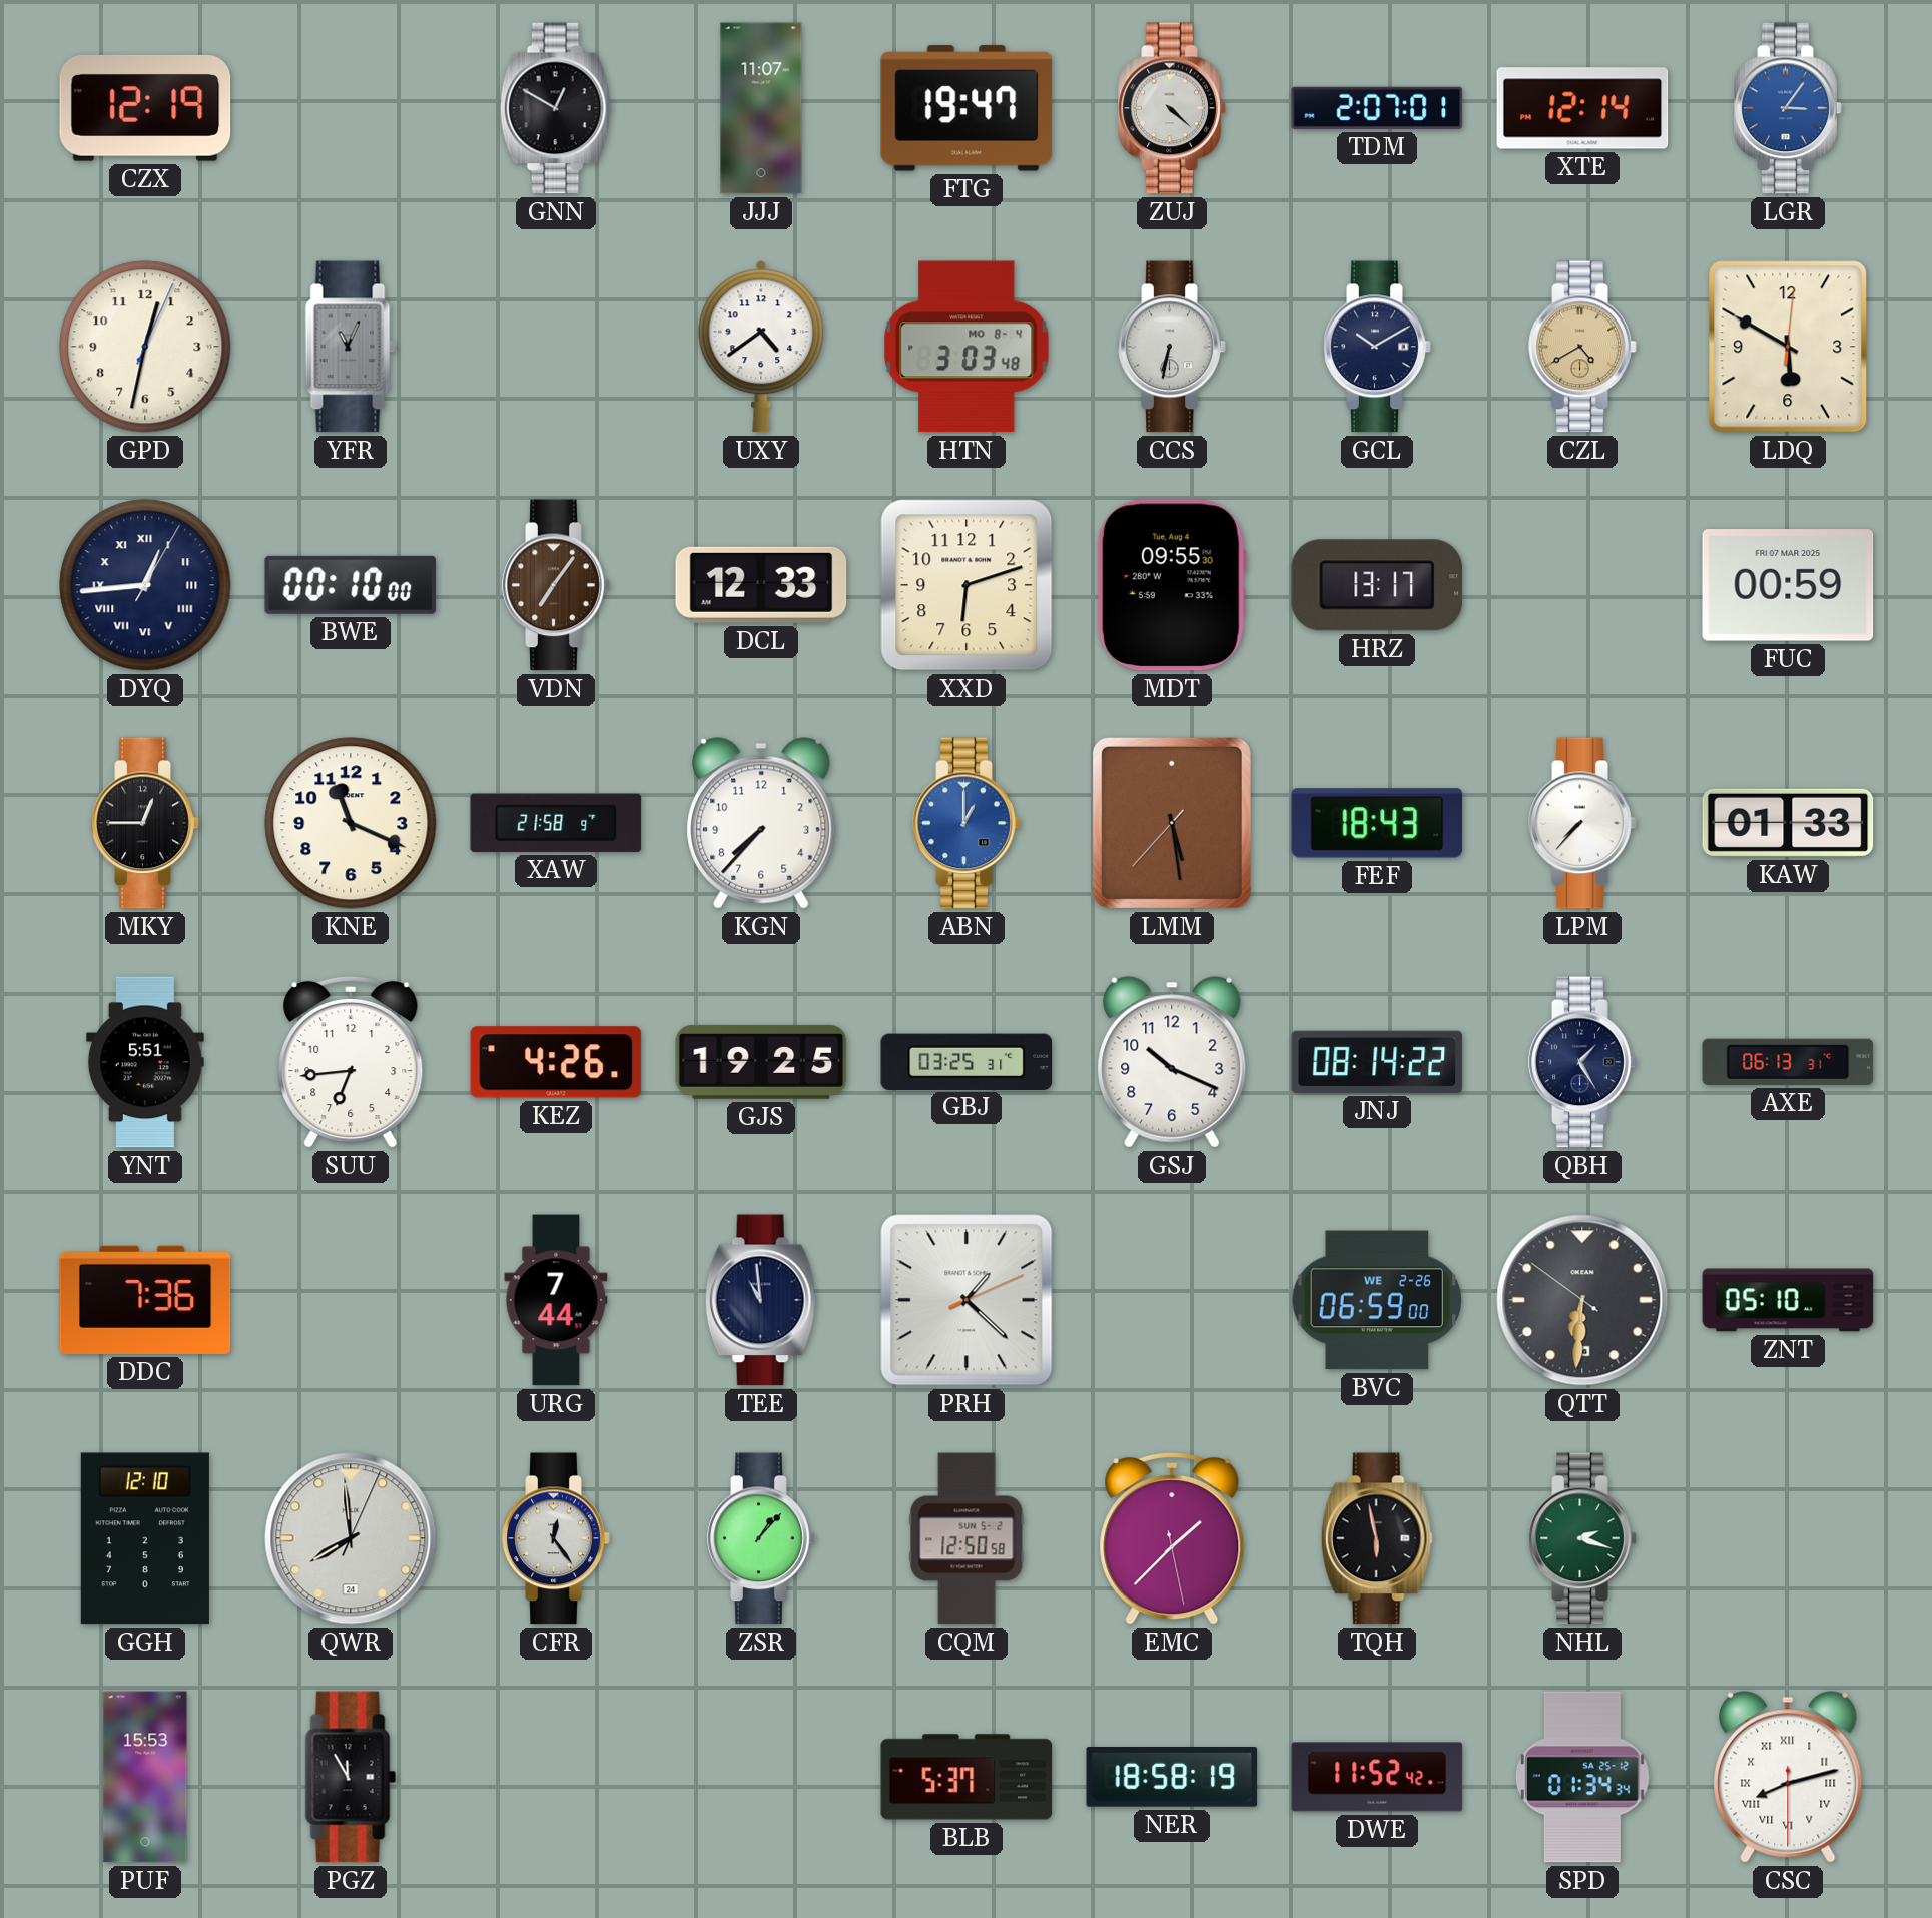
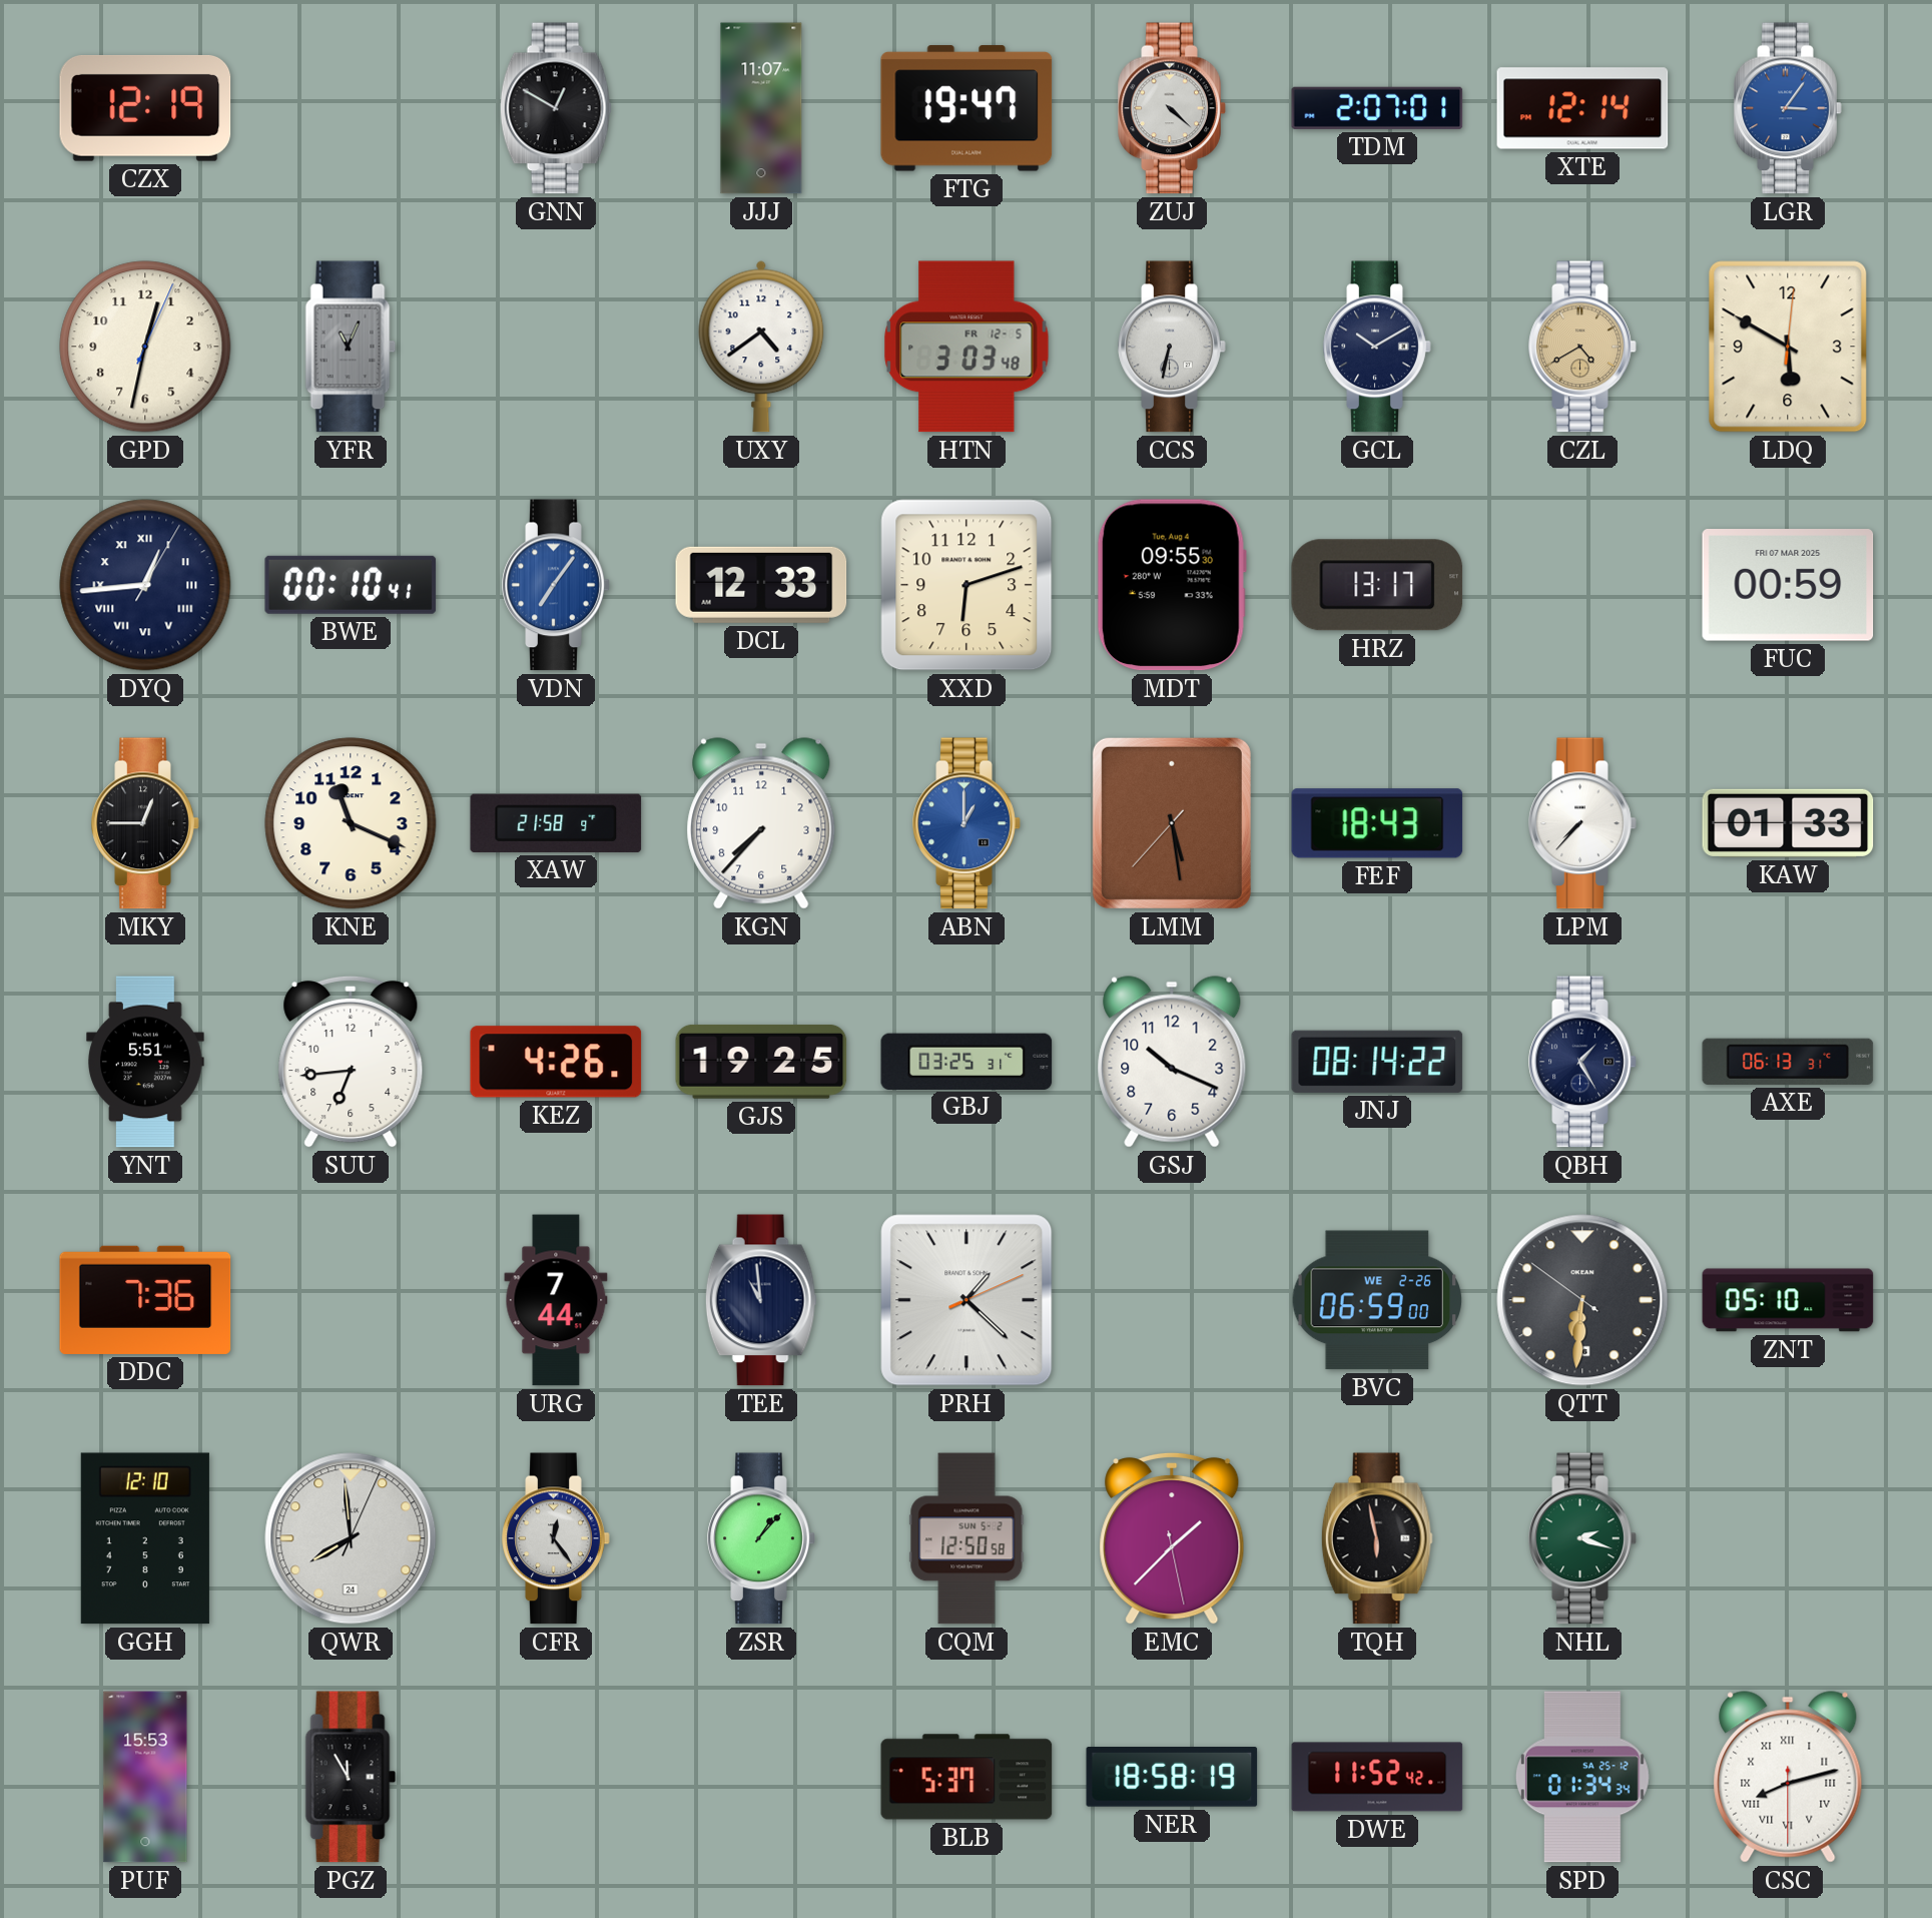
HTN date: MO 8-4 -> FR 12-5 (967, 347)
BWE: 00:10:00 -> 00:10:41 (351, 585)
VDN dial: brown -> blue (556, 585)
